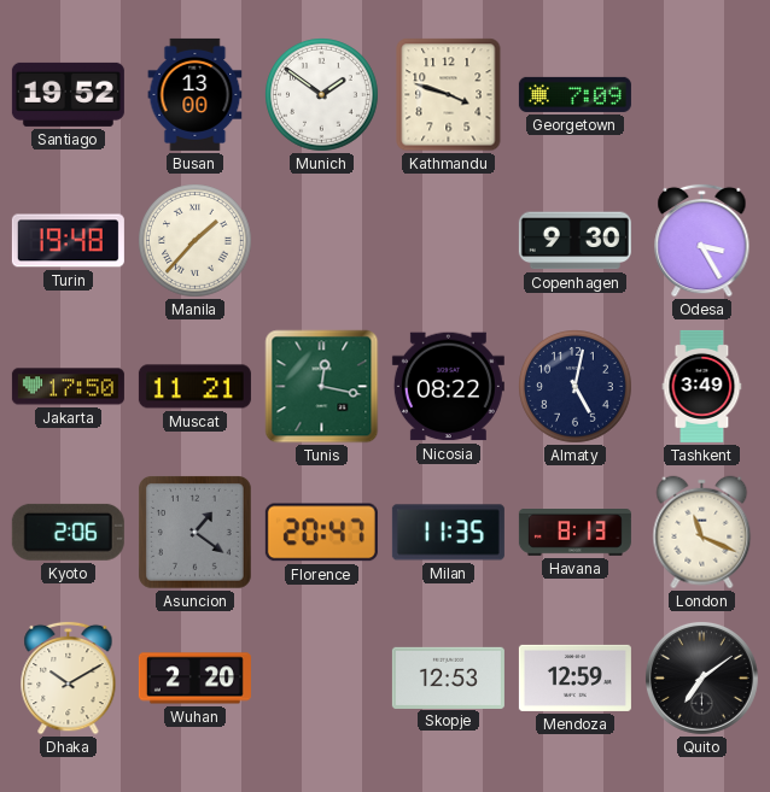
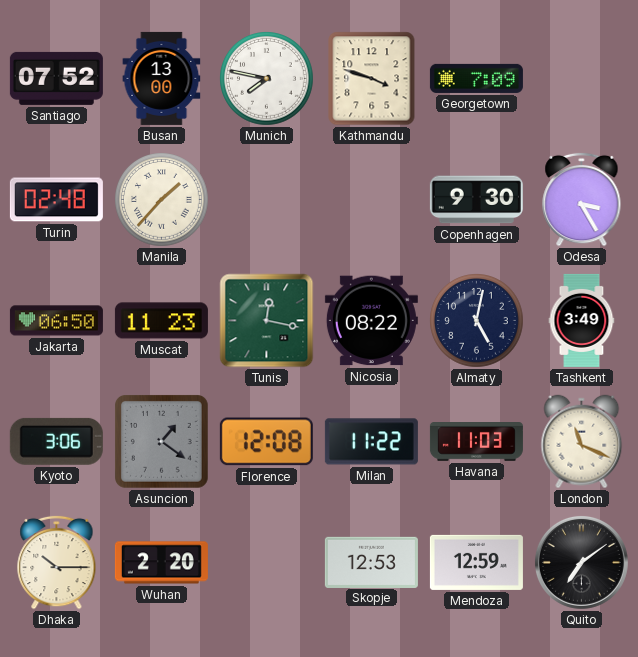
Santiago: 19:52 -> 07:52 (56, 78)
Munich: 1:51 -> 7:47 (267, 79)
Turin: 19:48 -> 02:48 (56, 200)
Jakarta: 17:50 -> 06:50 (56, 321)
Muscat: 11:21 -> 11:23 (161, 321)
Kyoto: 2:06 -> 3:06 (56, 441)
Florence: 20:47 -> 12:08 (266, 442)
Milan: 11:35 -> 11:22 (371, 442)
Havana: 8:13 -> 11:03 (476, 442)
Dhaka: 10:10 -> 10:15 (57, 562)
